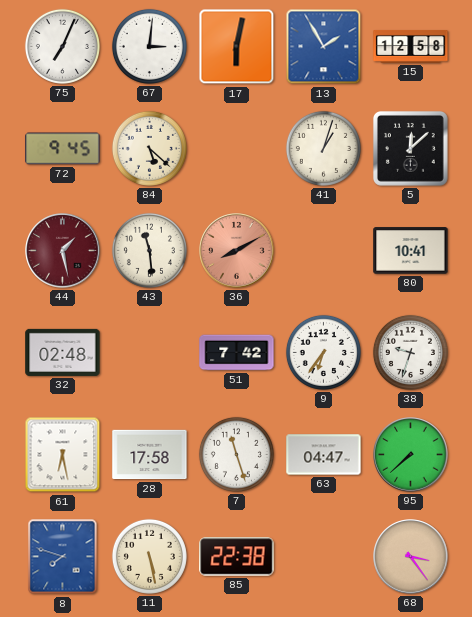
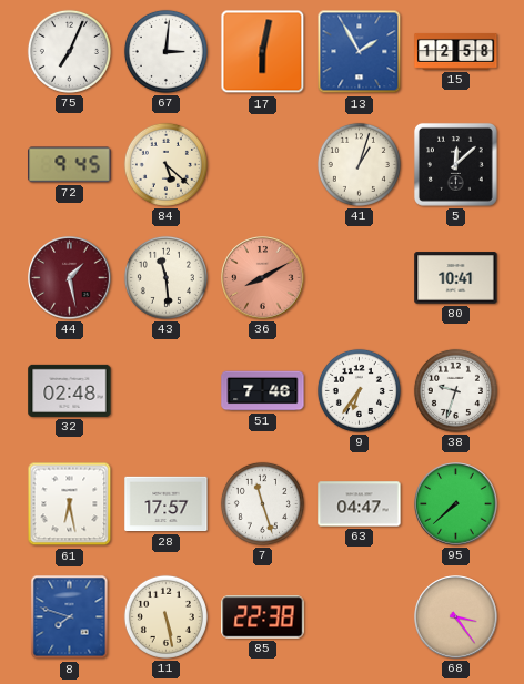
51: 7:42 -> 7:46 (263, 391)
28: 17:58 -> 17:57 (167, 504)
